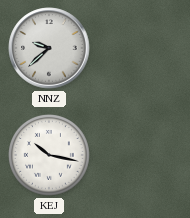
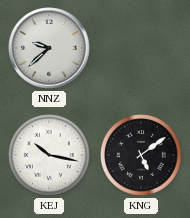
KNG: none -> 5:09 (142, 156)
